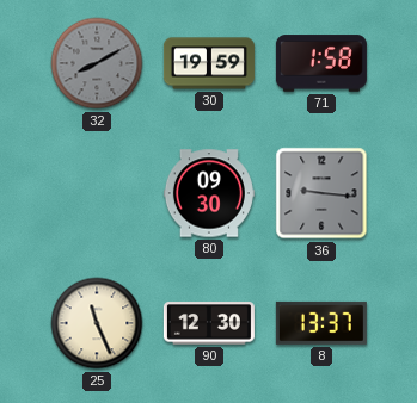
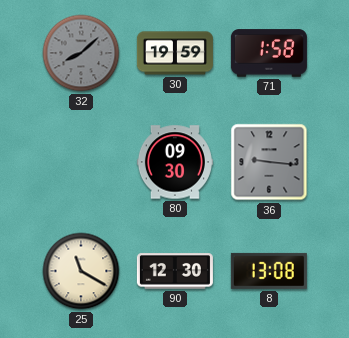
32: 8:10 -> 8:08 (81, 53)
25: 11:26 -> 11:20 (81, 271)
8: 13:37 -> 13:08 (269, 271)
